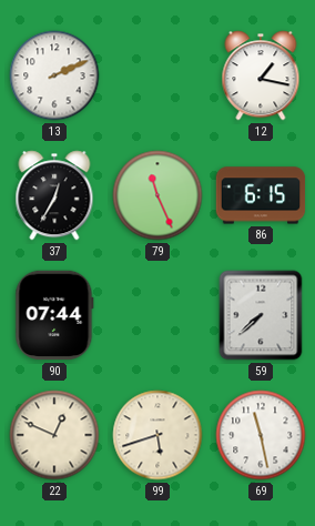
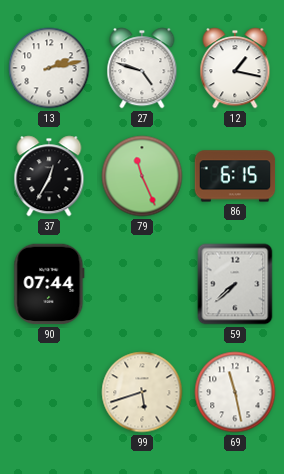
13: 2:11 -> 2:13 (49, 68)
27: none -> 4:48 (142, 68)
22: 12:49 -> none (54, 435)
